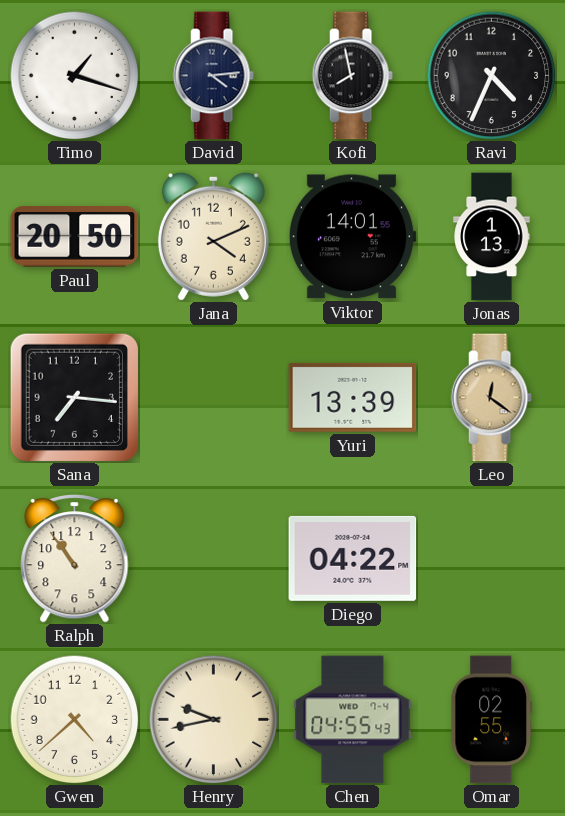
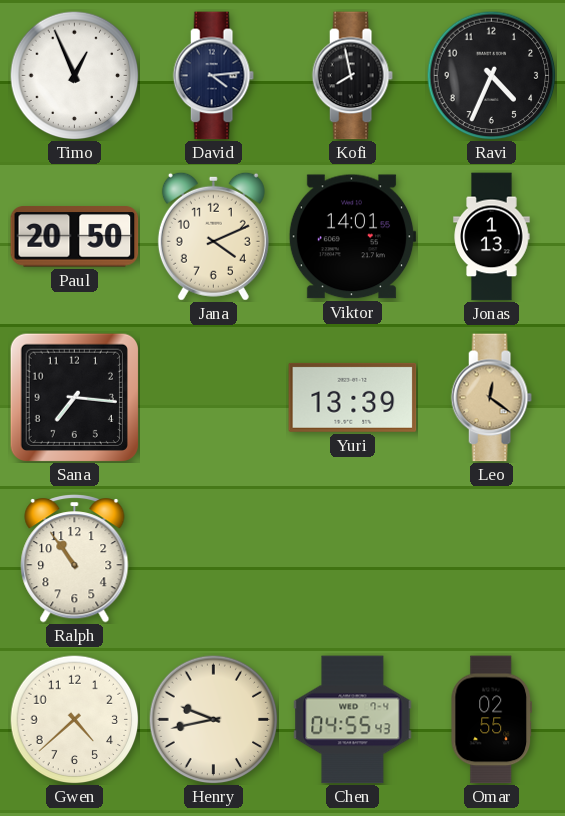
Timo: 1:18 -> 12:56 (74, 75)
Diego: 04:22 -> none (353, 558)
